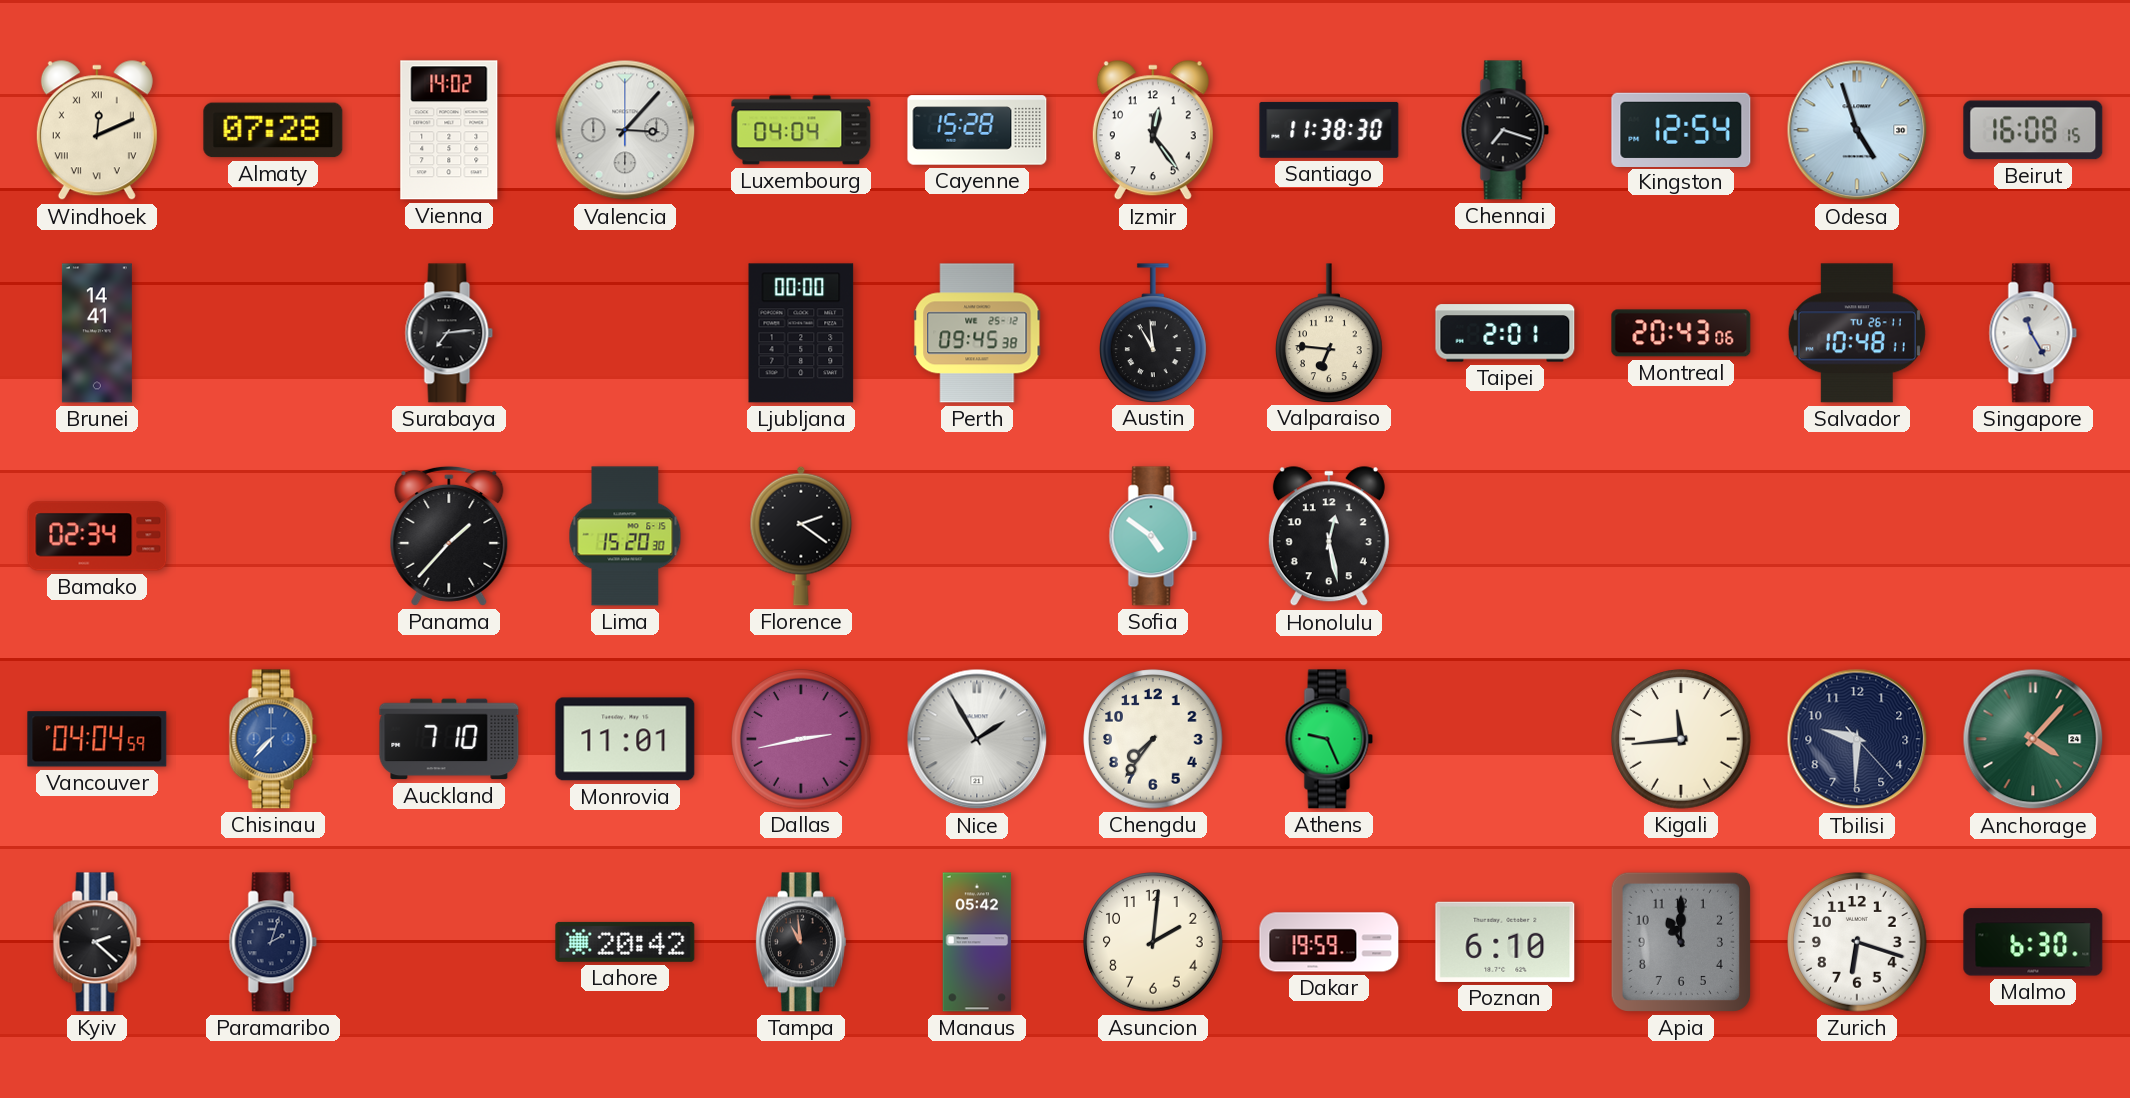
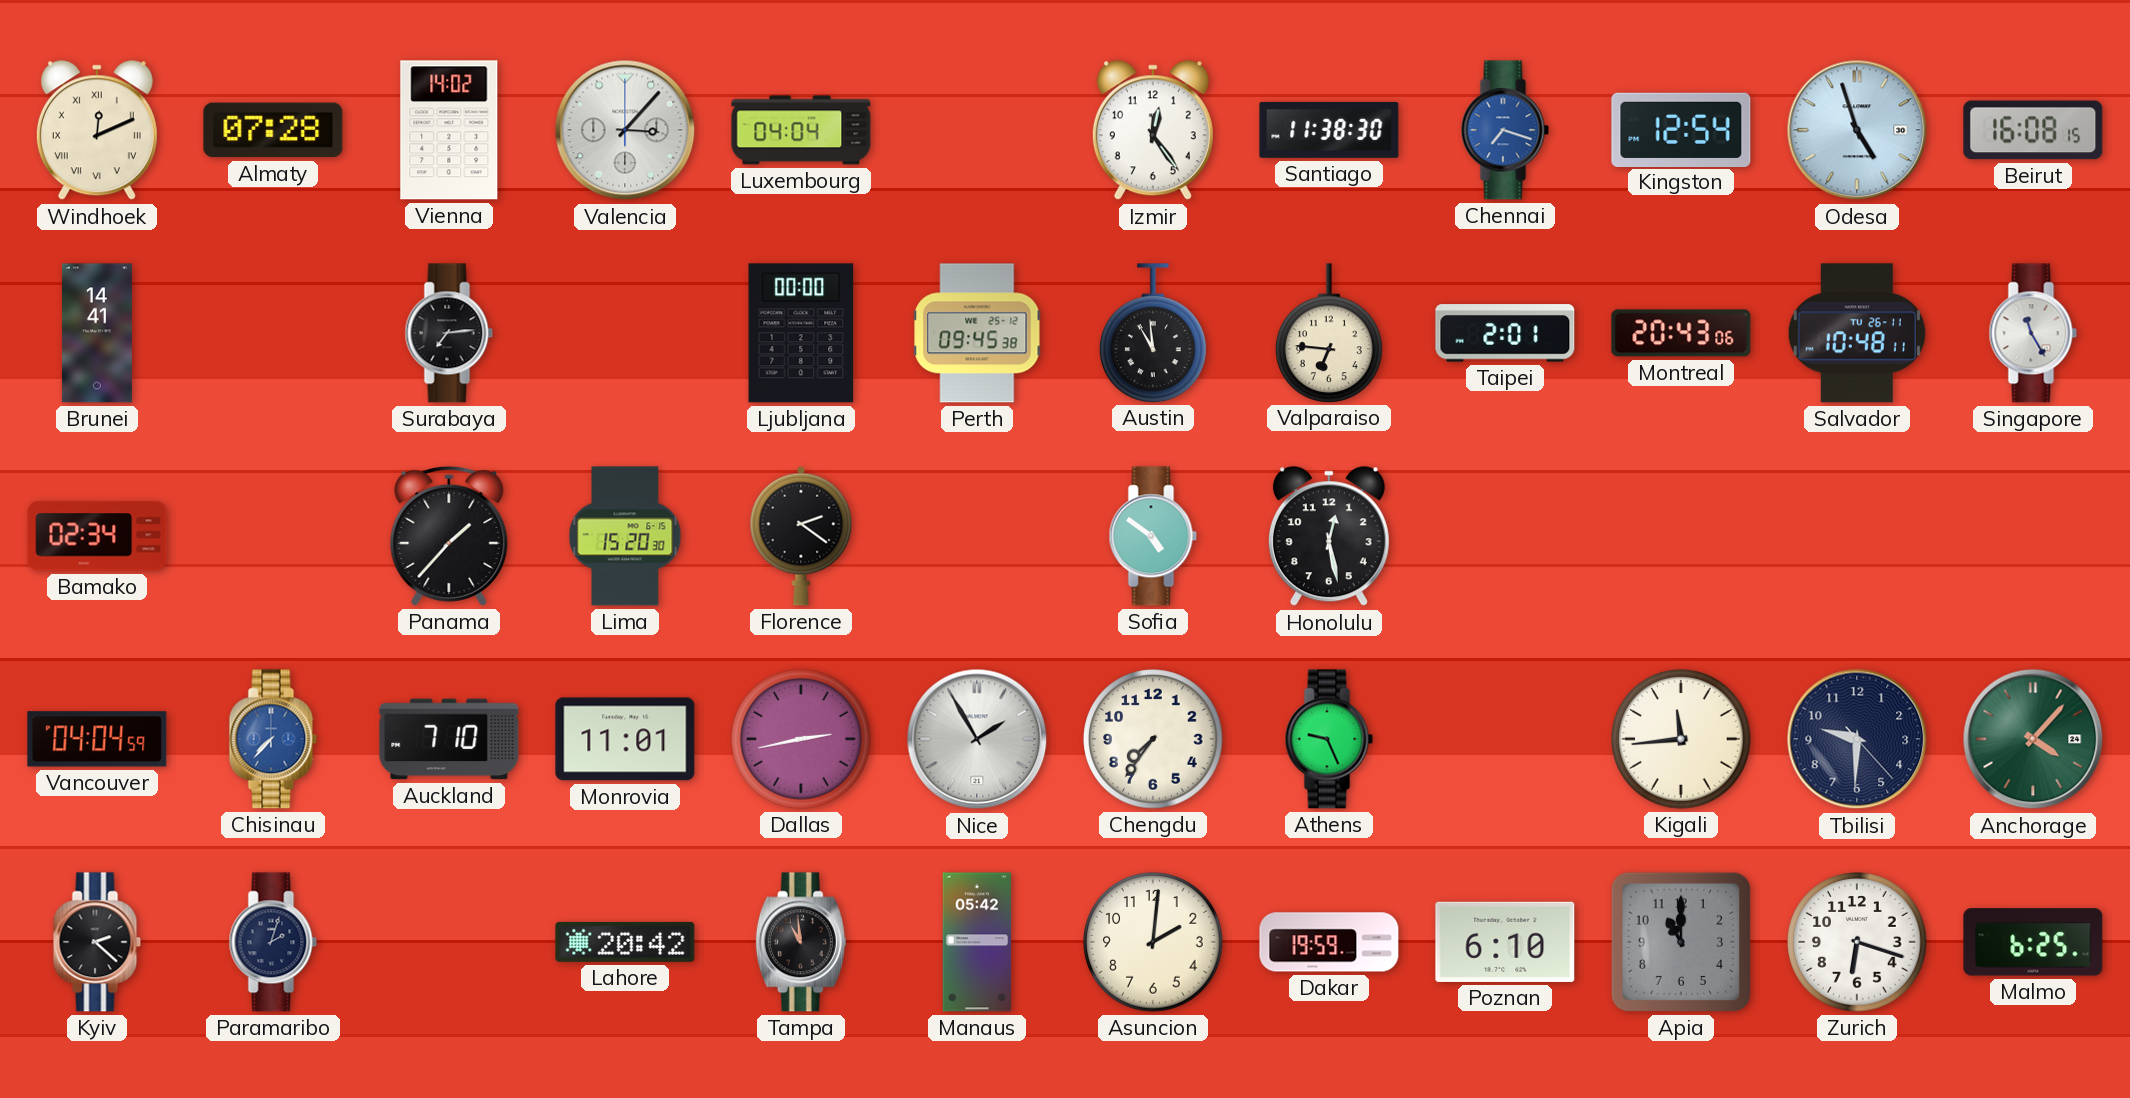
Cayenne: 15:28 -> none (977, 130)
Chennai dial: black -> blue (1505, 130)
Malmo: 6:30 -> 6:25 (2033, 942)
